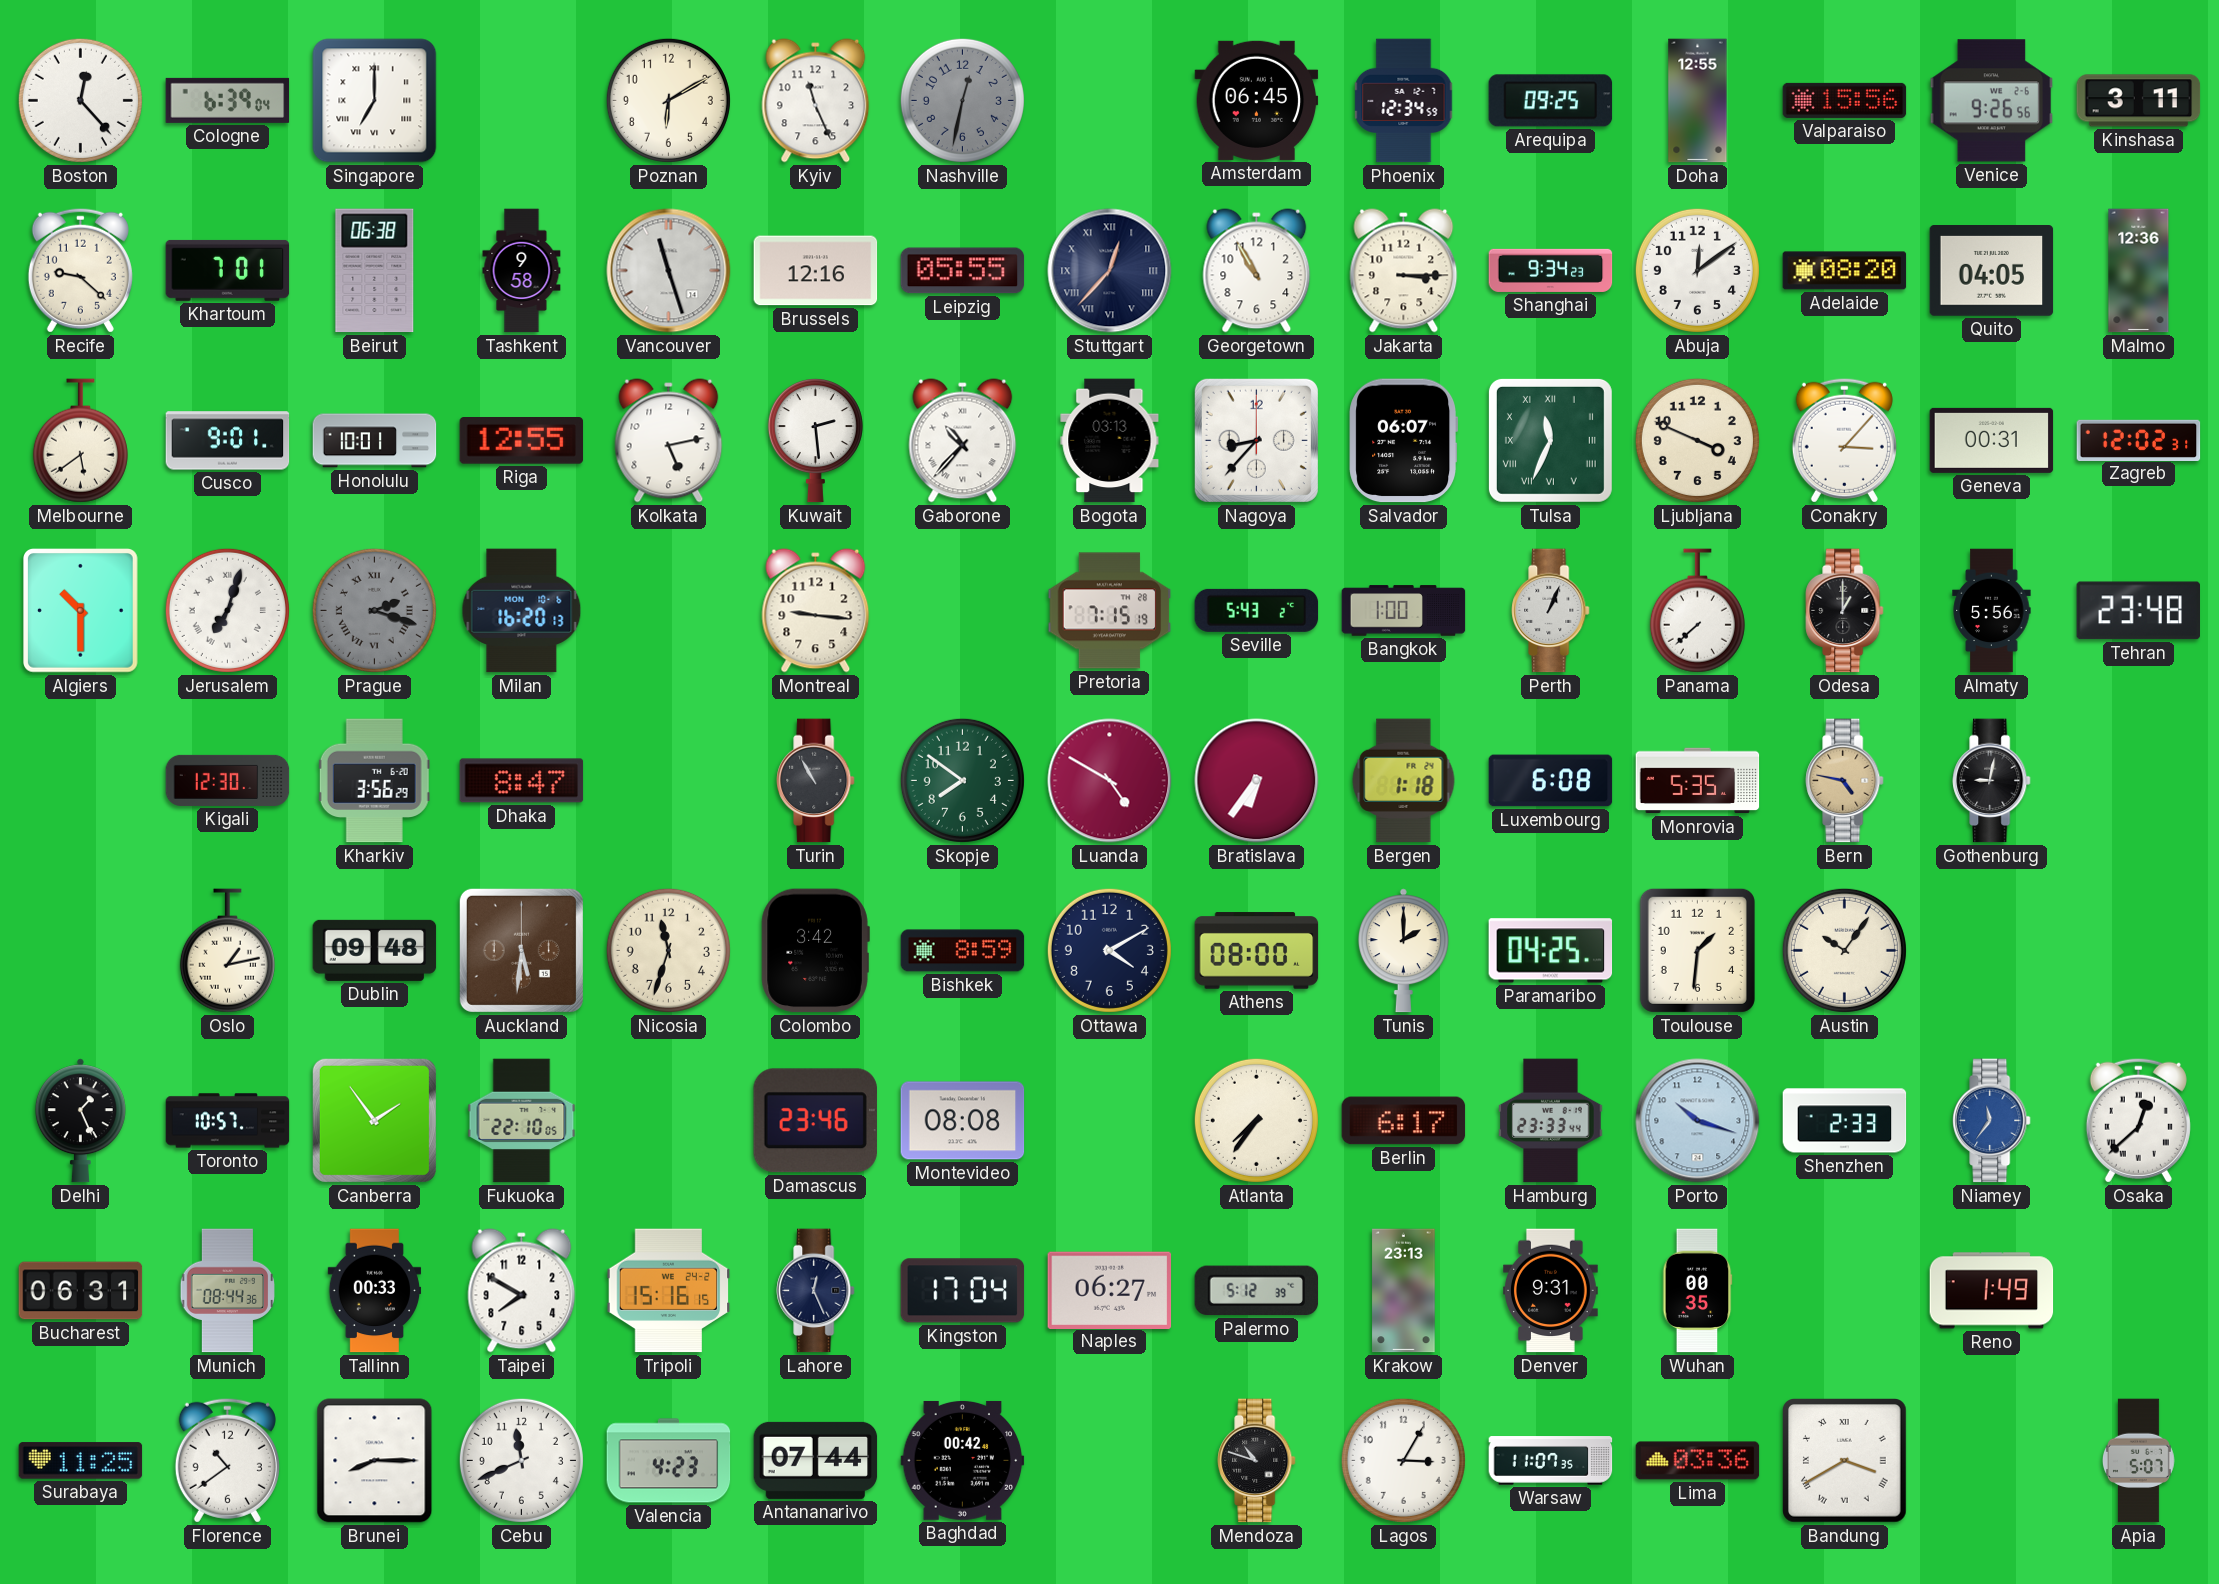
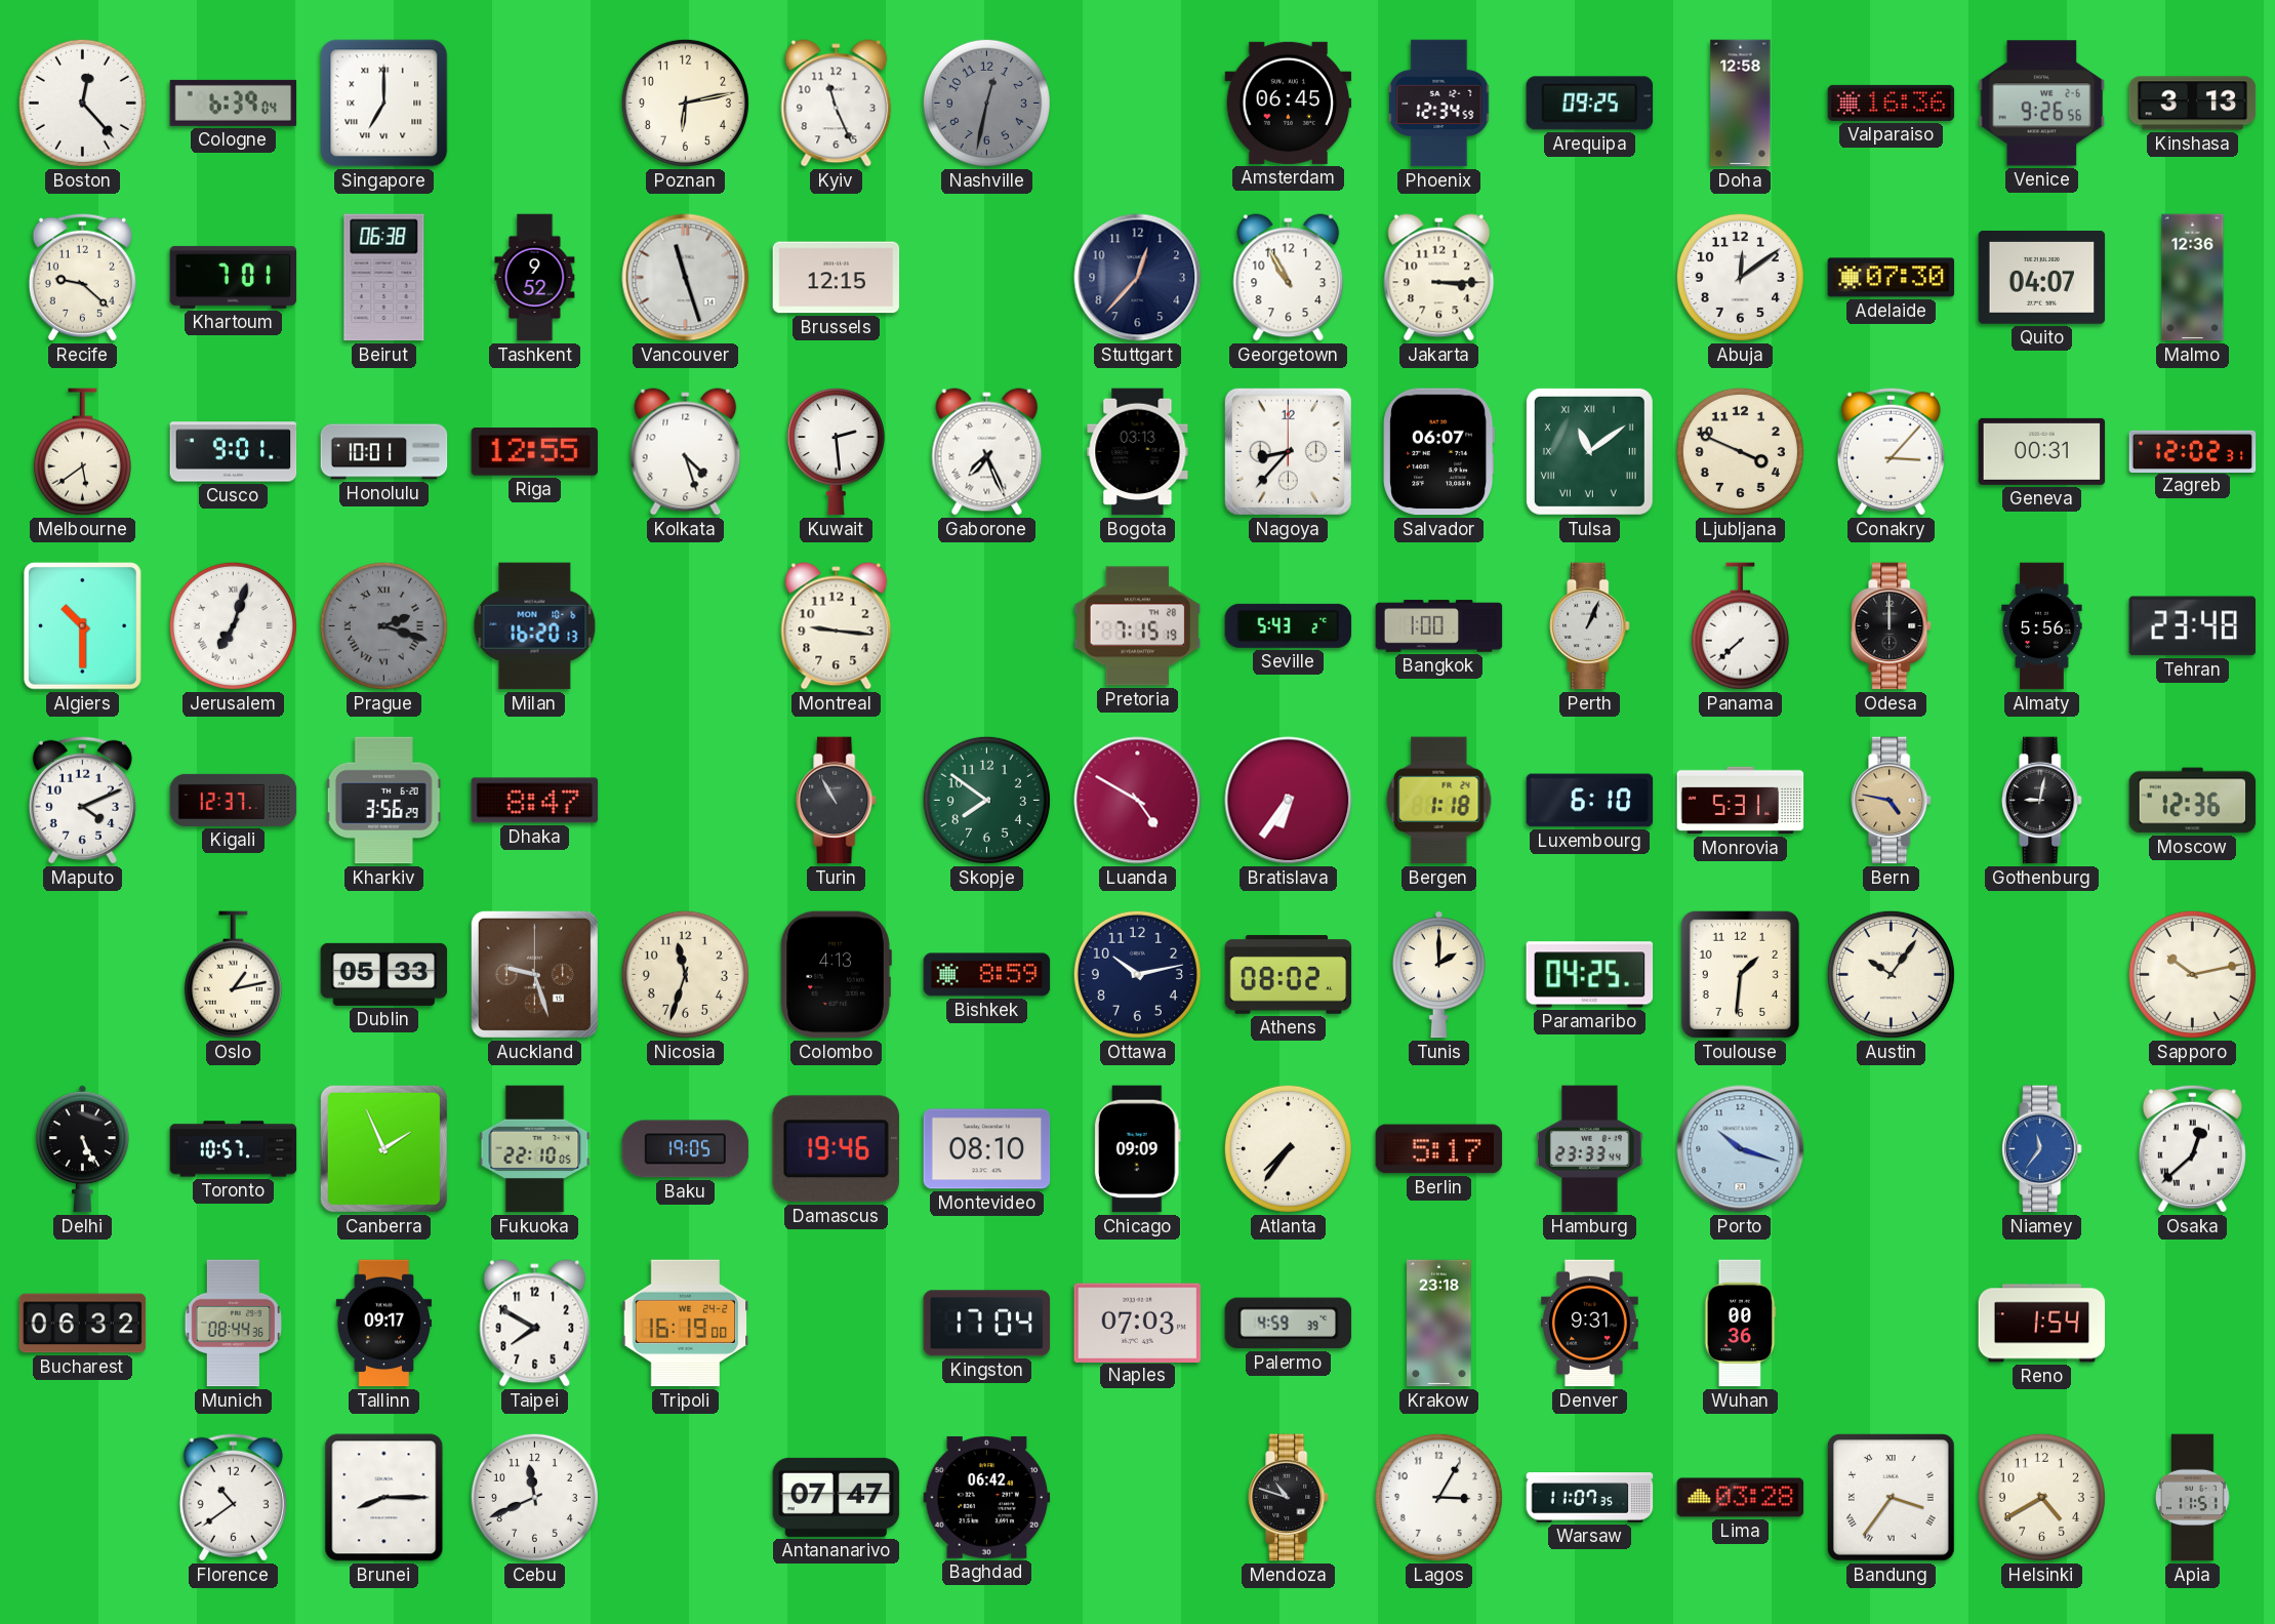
Poznan: 6:10 -> 6:13 (685, 103)
Doha: 12:55 -> 12:58 (1741, 104)
Valparaiso: 15:56 -> 16:36 (1892, 103)
Kinshasa: 3:11 -> 3:13 (2193, 104)
Tashkent: 9:58 -> 9:52 (535, 278)
Brussels: 12:16 -> 12:15 (837, 278)
Leipzig: 05:55 -> none (963, 271)
Stuttgart numerals: Roman -> Arabic (1138, 278)
Shanghai: 9:34 -> none (1551, 270)
Adelaide: 08:20 -> 07:30 (1892, 278)
Quito: 04:05 -> 04:07 (2042, 278)
Kolkata: 5:13 -> 4:27 (686, 452)
Gaborone: 10:37 -> 7:26 (987, 452)
Tulsa: 11:34 -> 11:09 (1589, 451)
Odesa: 1:00 -> 12:00 (1892, 626)
Maputo: none -> 4:11 (82, 800)
Kigali: 12:30 -> 12:37 (234, 800)
Luxembourg: 6:08 -> 6:10 (1590, 801)
Monrovia: 5:35 -> 5:31 (1741, 801)
Moscow: none -> 12:36 (2193, 801)
Dublin: 09:48 -> 05:33 (384, 974)
Auckland: 5:31 -> 9:27 (534, 974)
Colombo: 3:42 -> 4:13 (836, 975)
Ottawa: 4:10 -> 10:13 (1137, 974)
Athens: 08:00 -> 08:02 (1289, 975)
Sapporo: none -> 10:13 (2192, 974)
Delhi: 1:26 -> 5:26 (82, 1149)
Canberra: 1:54 -> 1:56 (383, 1148)
Baku: none -> 19:05 (686, 1149)
Damascus: 23:46 -> 19:46 (836, 1149)
Montevideo: 08:08 -> 08:10 (987, 1149)
Chicago: none -> 09:09 (1137, 1149)
Berlin: 6:17 -> 5:17 (1439, 1149)
Shenzhen: 2:33 -> none (1845, 1121)
Bucharest: 06:31 -> 06:32 (83, 1324)
Tallinn: 00:33 -> 09:17 (384, 1324)
Tripoli: 15:16 -> 16:19 (686, 1324)
Lahore: 12:26 -> none (816, 1291)
Naples: 06:27 -> 07:03 (1138, 1323)
Palermo: 5:12 -> 4:59 (1289, 1324)
Krakow: 23:13 -> 23:18 (1439, 1324)
Wuhan: 00:35 -> 00:36 (1740, 1324)
Reno: 1:49 -> 1:54 (2042, 1324)
Surabaya: 11:25 -> none (81, 1461)
Valencia: 4:23 -> none (669, 1461)
Antananarivo: 07:44 -> 07:47 (837, 1497)
Baghdad: 00:42 -> 06:42 (987, 1497)
Lima: 03:36 -> 03:28 (1741, 1498)
Bandung: 3:40 -> 3:36 (1892, 1498)
Helsinki: none -> 4:40 (2041, 1497)
Apia: 5:07 -> 11:51 (2192, 1498)
